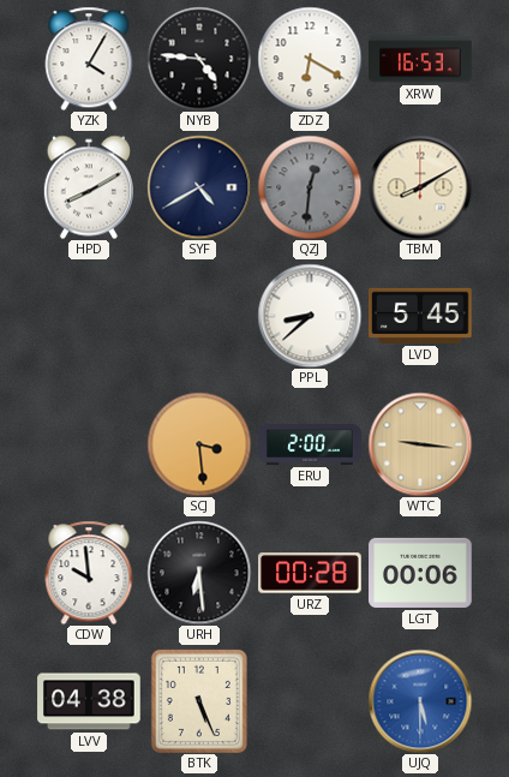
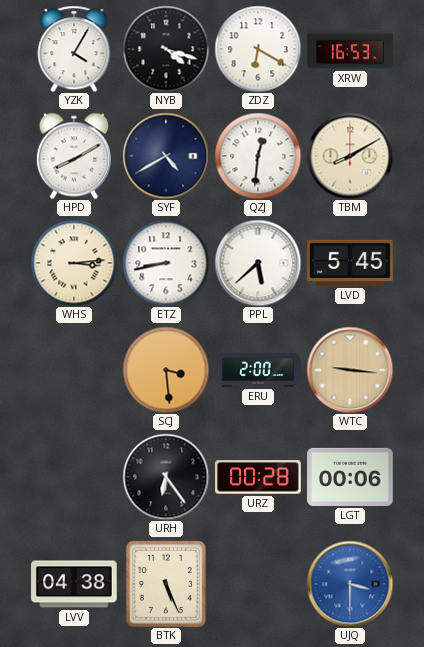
NYB: 4:46 -> 4:18 (166, 49)
QZJ dial: grey -> white (258, 156)
WHS: none -> 3:14 (74, 263)
ETZ: none -> 8:43 (166, 263)
PPL: 8:38 -> 5:38 (258, 263)
CDW: 9:59 -> none (89, 573)
URH: 6:29 -> 6:24 (166, 477)
UJQ: 5:30 -> 3:30 (350, 584)
